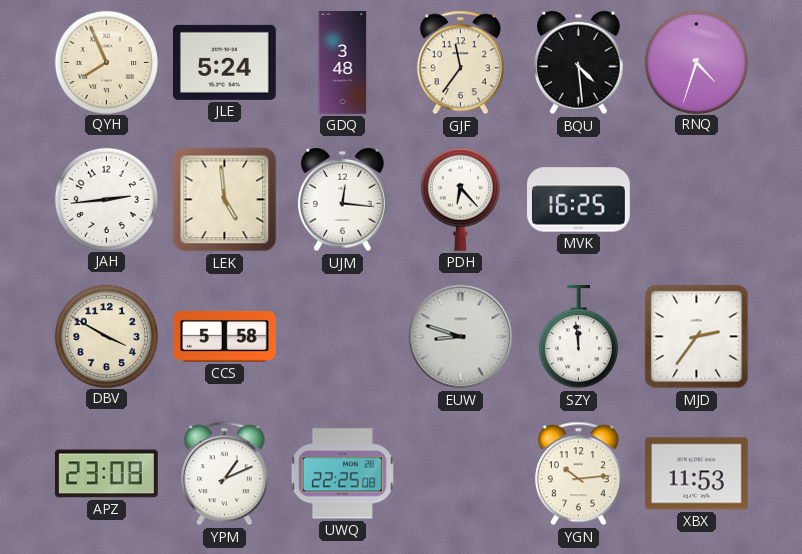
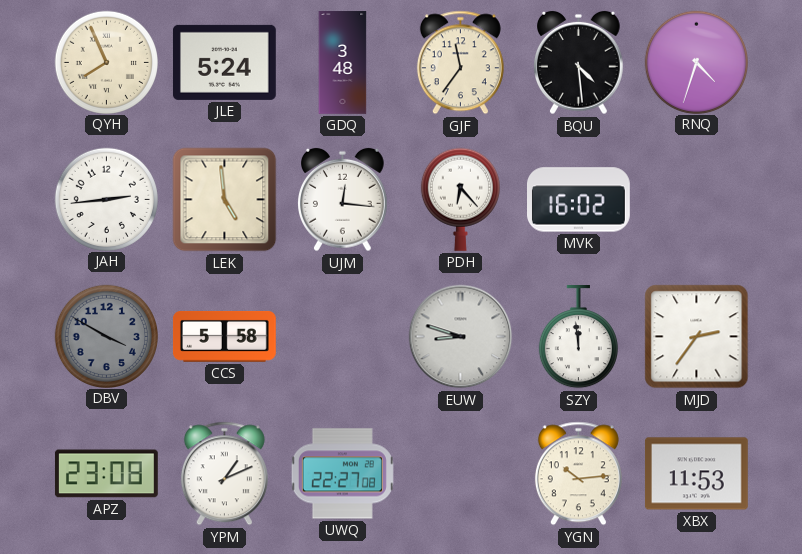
MVK: 16:25 -> 16:02 (579, 200)
DBV dial: cream -> grey (106, 336)
UWQ: 22:25 -> 22:27 (342, 474)
